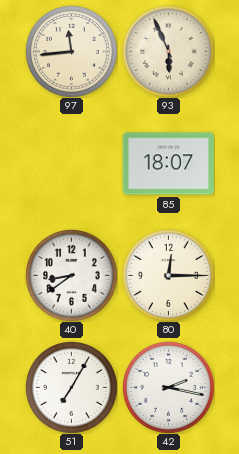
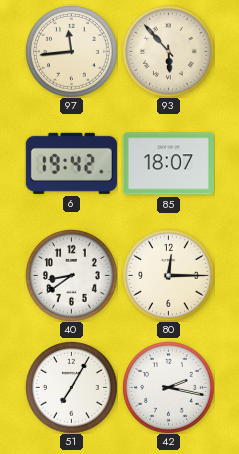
93: 5:56 -> 5:53 (169, 52)
6: none -> 19:42 (71, 163)
